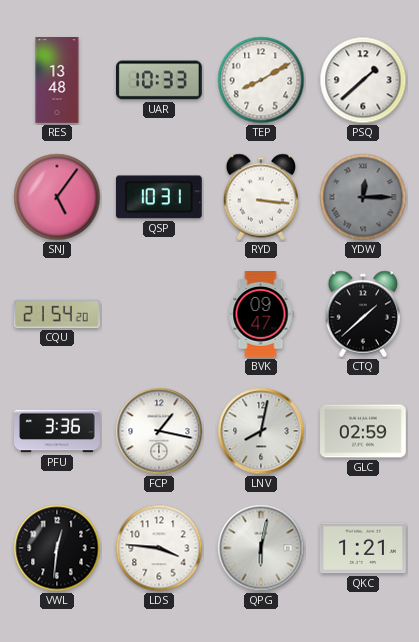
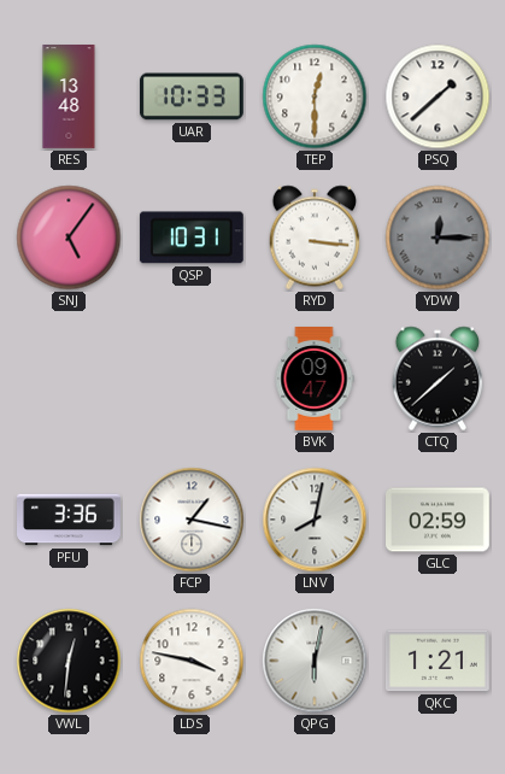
TEP: 8:10 -> 12:30 (315, 96)
CQU: 21:54 -> none (57, 314)
LDS: 3:46 -> 3:47 (192, 661)
